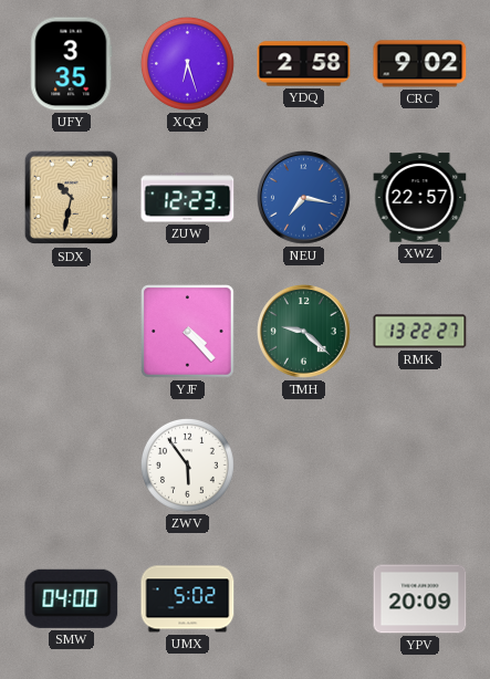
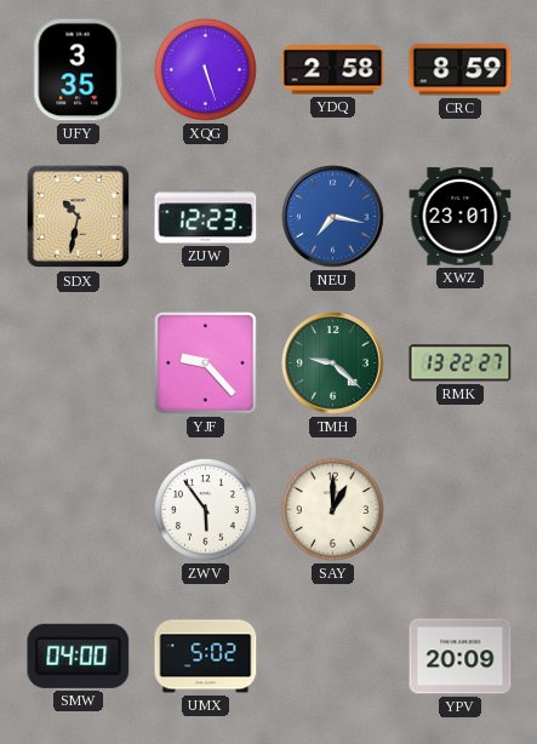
XQG: 6:27 -> 5:27 (205, 69)
CRC: 9:02 -> 8:59 (461, 70)
XWZ: 22:57 -> 23:01 (461, 217)
YJF: 4:23 -> 9:23 (206, 364)
SAY: none -> 1:00 (332, 509)
